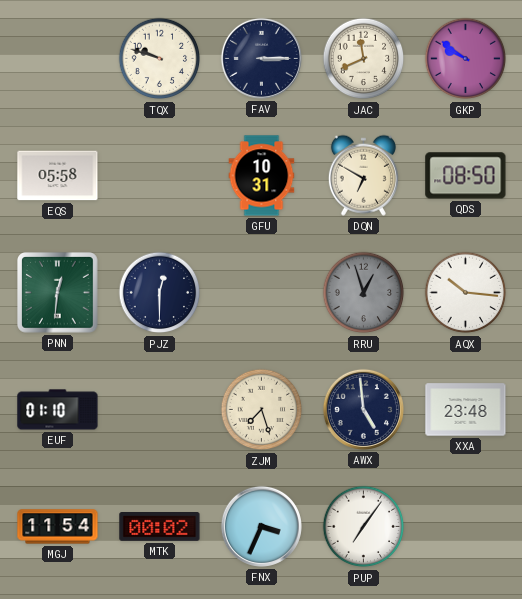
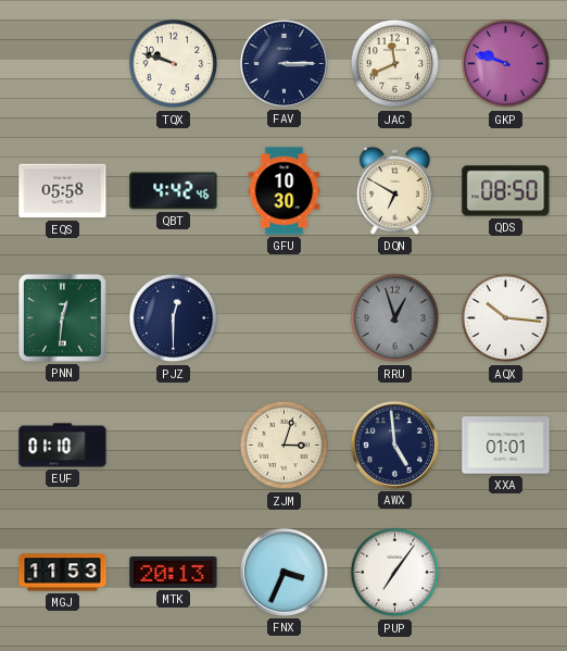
GKP: 9:51 -> 9:48 (506, 64)
QBT: none -> 4:42 (174, 191)
GFU: 10:31 -> 10:30 (285, 191)
ZJM: 7:27 -> 3:03 (285, 446)
XXA: 23:48 -> 01:01 (506, 446)
MGJ: 11:54 -> 11:53 (63, 573)
MTK: 00:02 -> 20:13 (174, 573)
